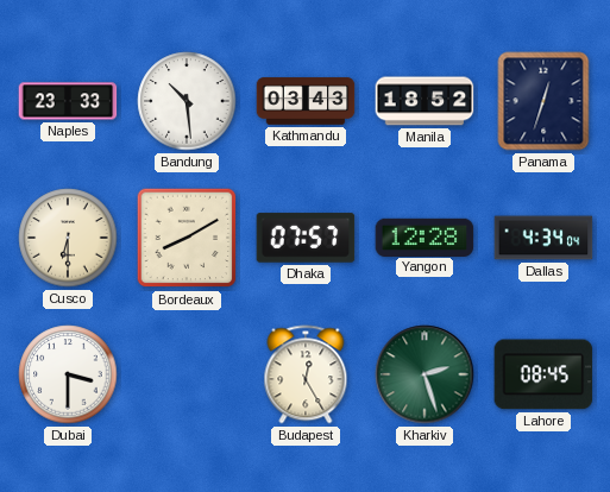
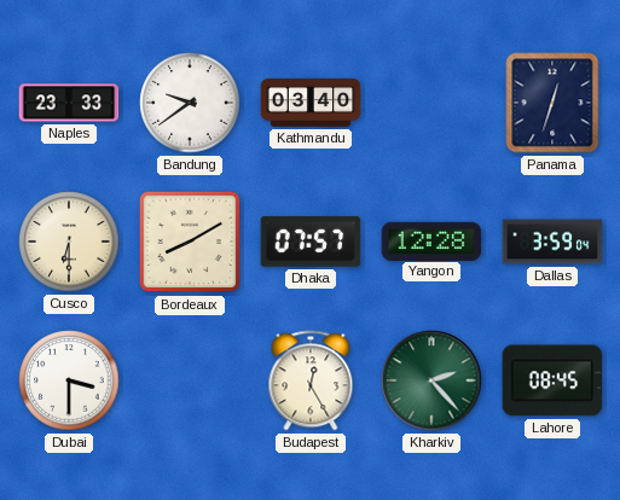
Bandung: 10:29 -> 9:39 (190, 103)
Kathmandu: 03:43 -> 03:40 (311, 103)
Manila: 18:52 -> none (425, 101)
Dallas: 4:34 -> 3:59 (552, 242)
Kharkiv: 2:27 -> 2:23 (431, 380)
